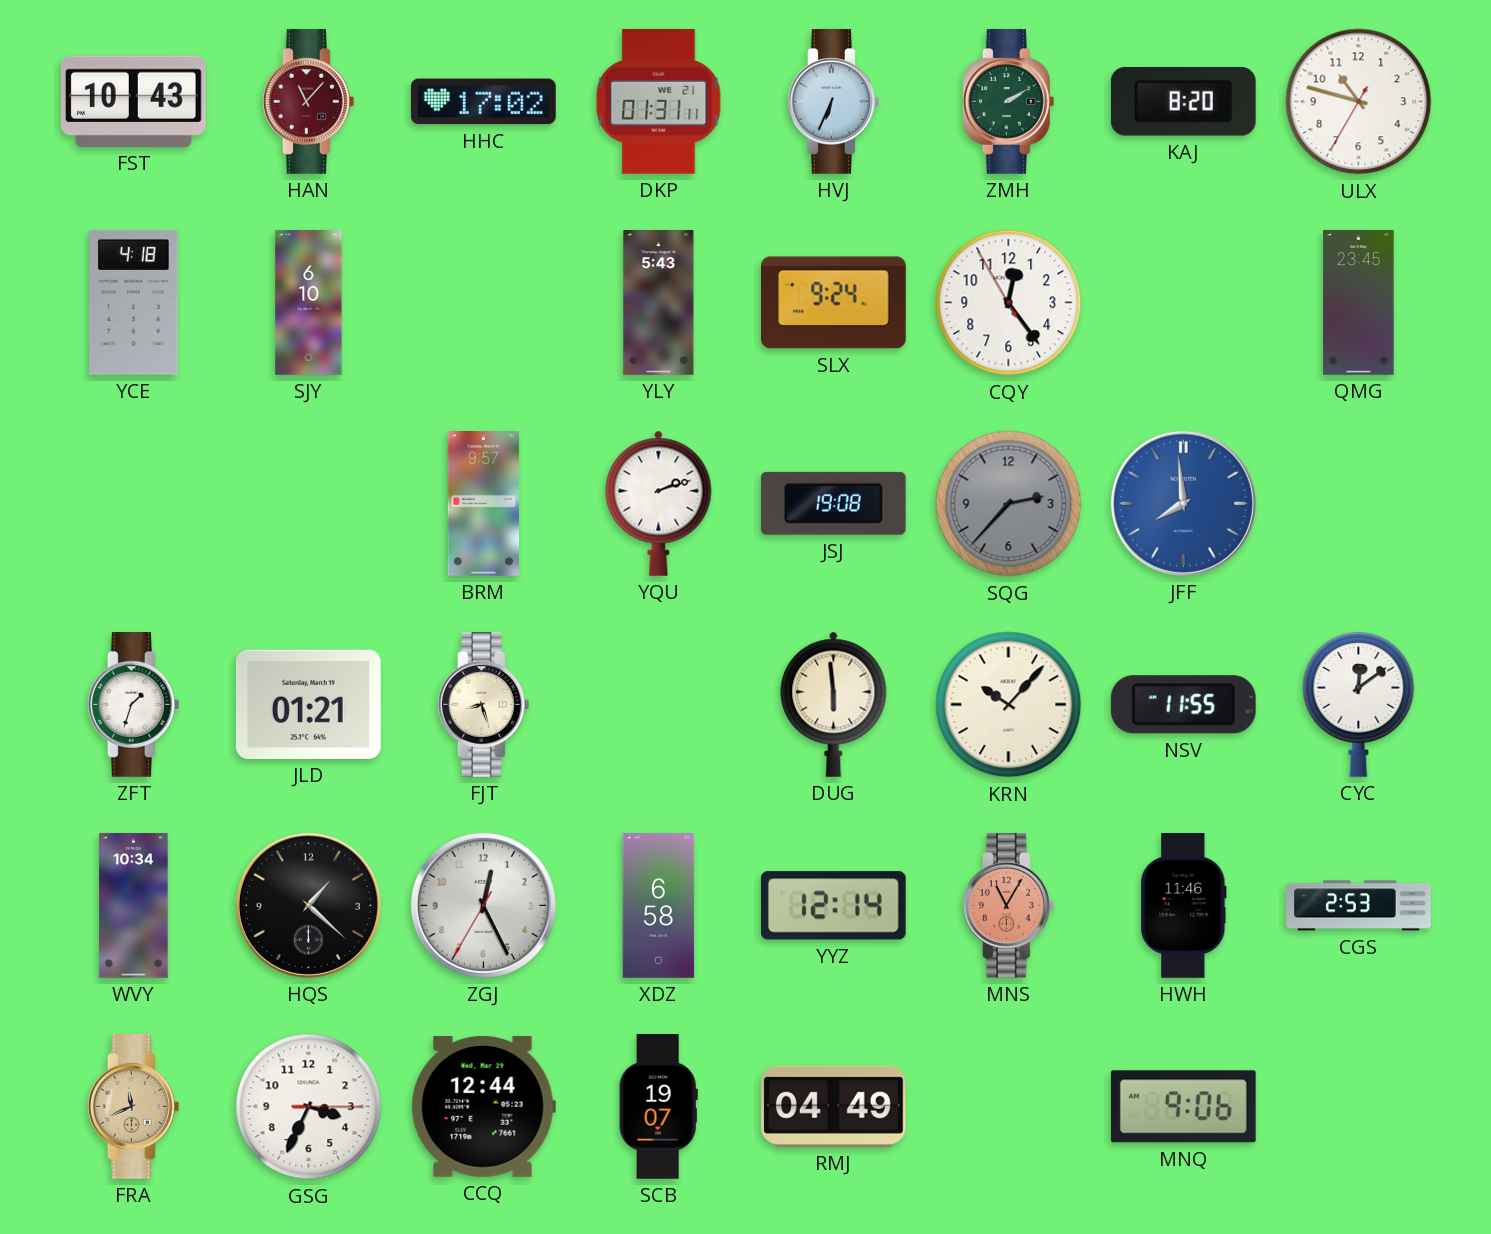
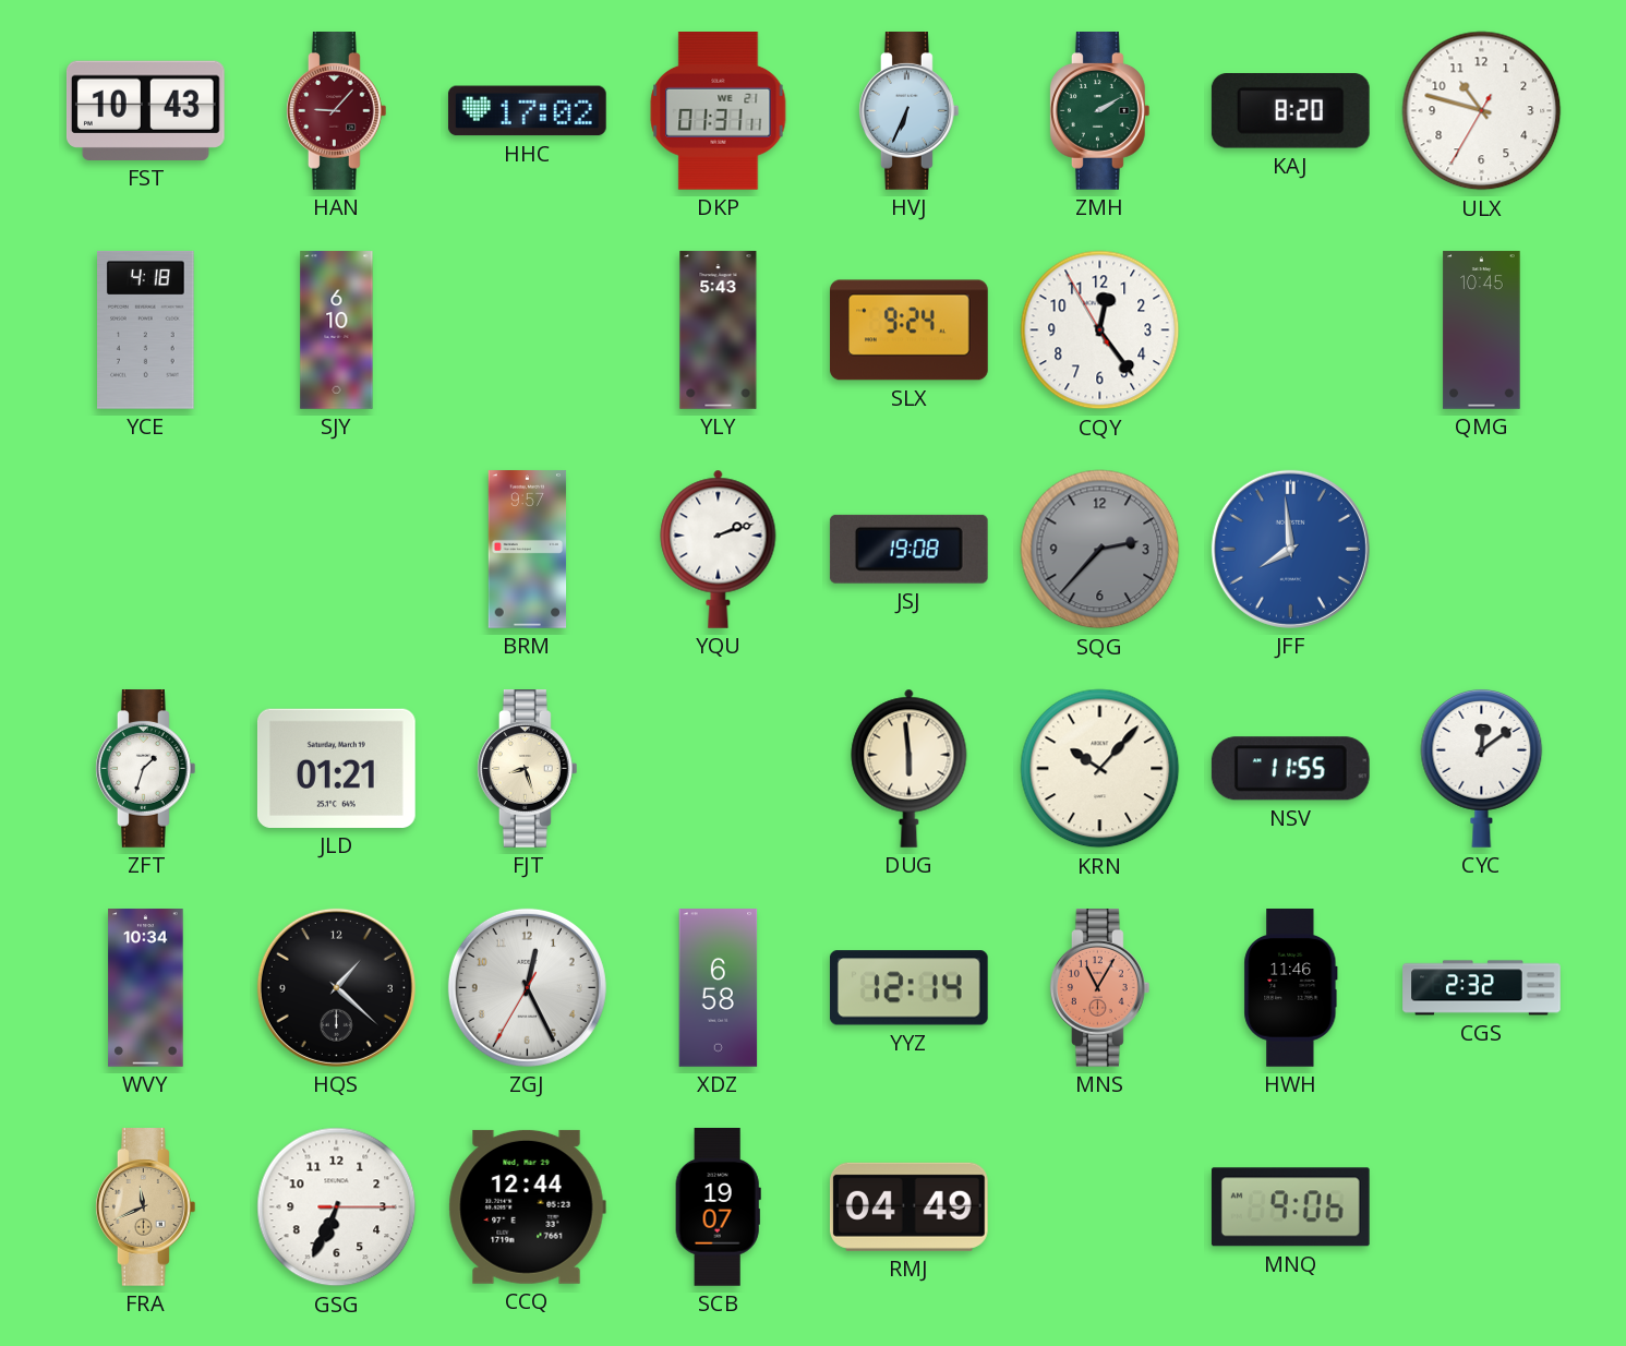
HAN: 11:07 -> 9:07 (336, 111)
QMG: 23:45 -> 10:45 (1482, 331)
CGS: 2:53 -> 2:32 (1482, 988)
GSG: 3:34 -> 6:34 (337, 1207)
